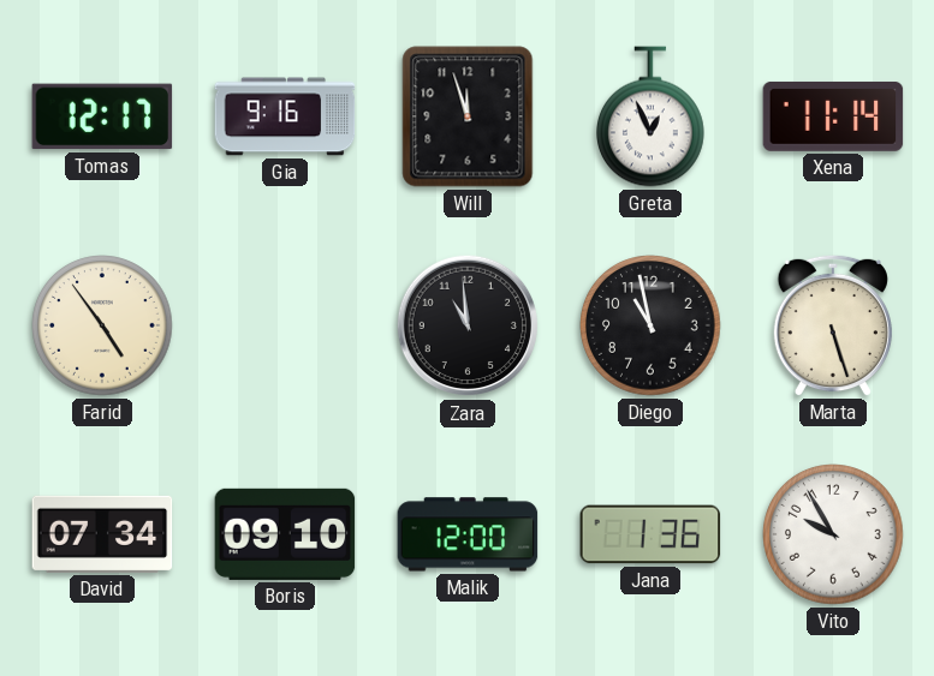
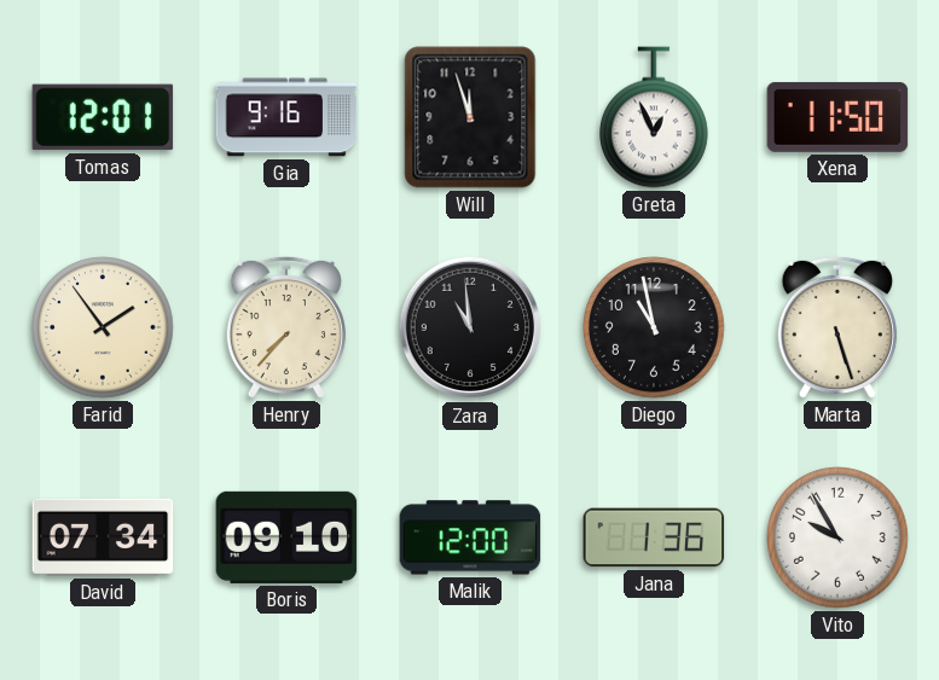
Tomas: 12:17 -> 12:01 (103, 117)
Xena: 11:14 -> 11:50 (837, 117)
Farid: 4:54 -> 1:54 (103, 327)
Henry: none -> 7:37 (286, 327)
